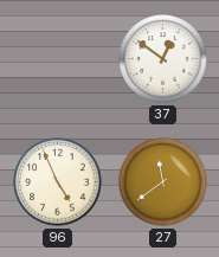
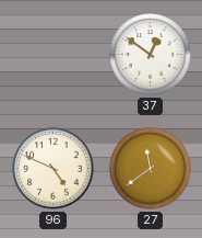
96: 4:56 -> 4:49 (54, 169)
